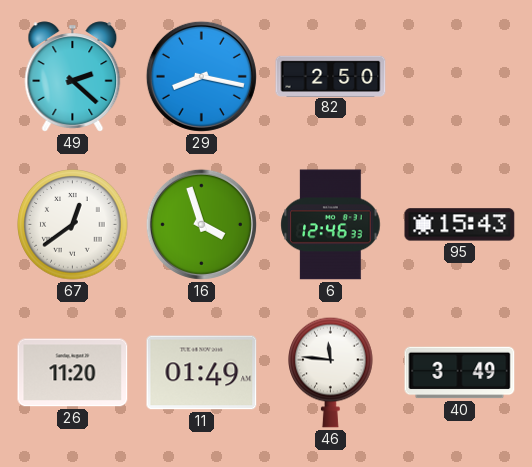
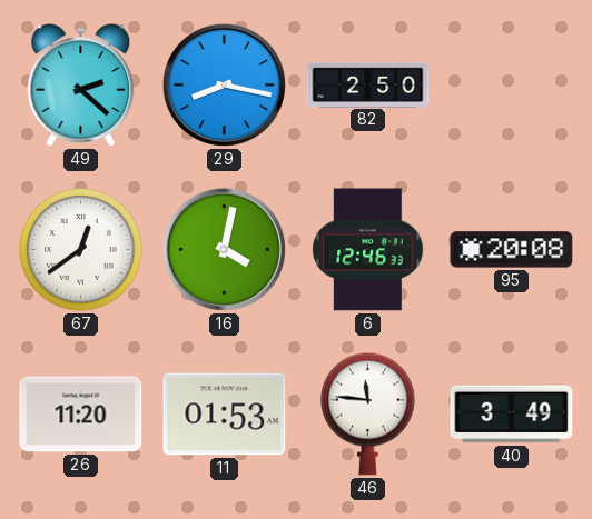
16: 3:57 -> 4:02 (224, 249)
95: 15:43 -> 20:08 (512, 250)
11: 01:49 -> 01:53 (225, 415)
